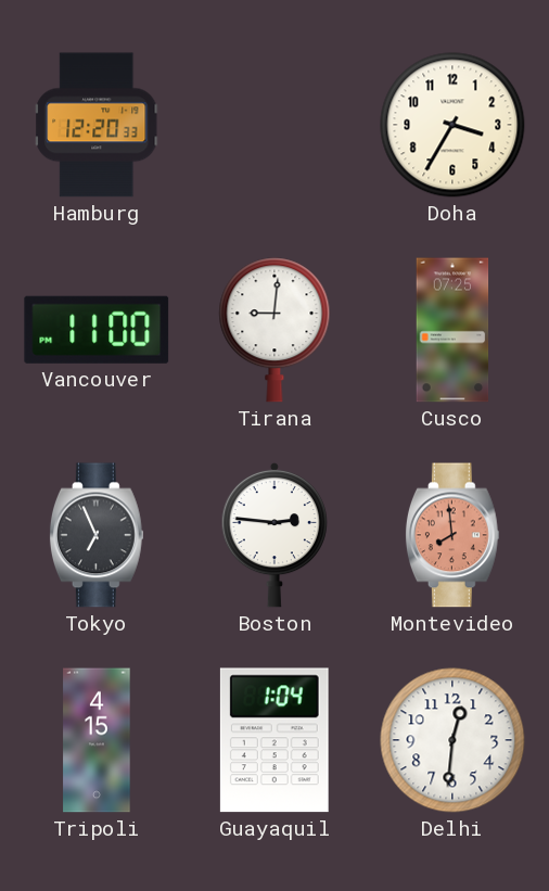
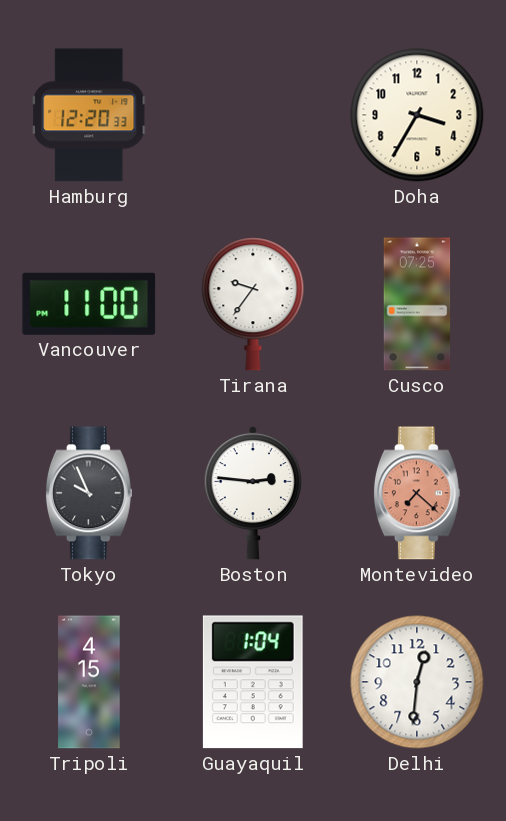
Tirana: 9:01 -> 9:36 (253, 304)
Tokyo: 6:56 -> 9:56 (89, 493)
Montevideo: 7:59 -> 7:22 (417, 493)
